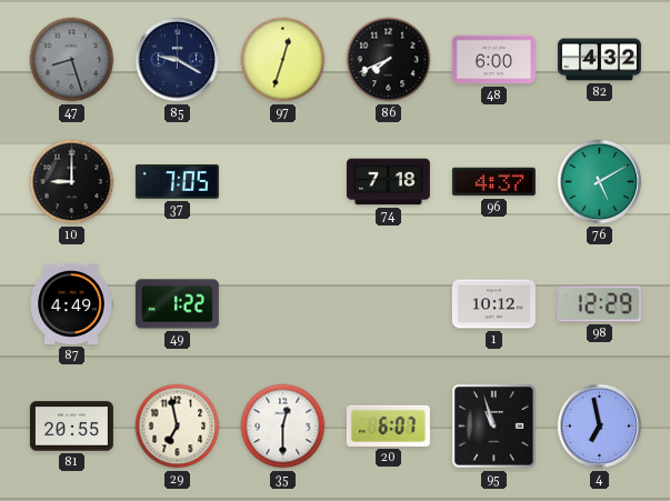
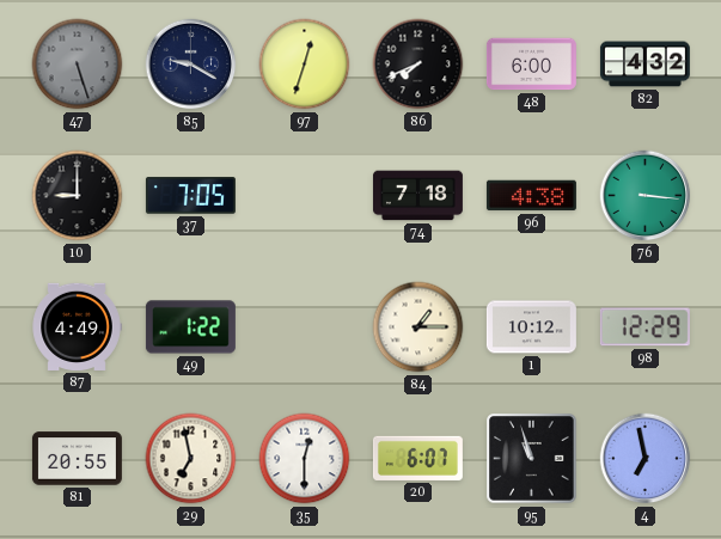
47: 8:27 -> 5:27 (78, 65)
96: 4:37 -> 4:38 (531, 196)
76: 5:10 -> 3:16 (646, 196)
84: none -> 1:15 (418, 327)
